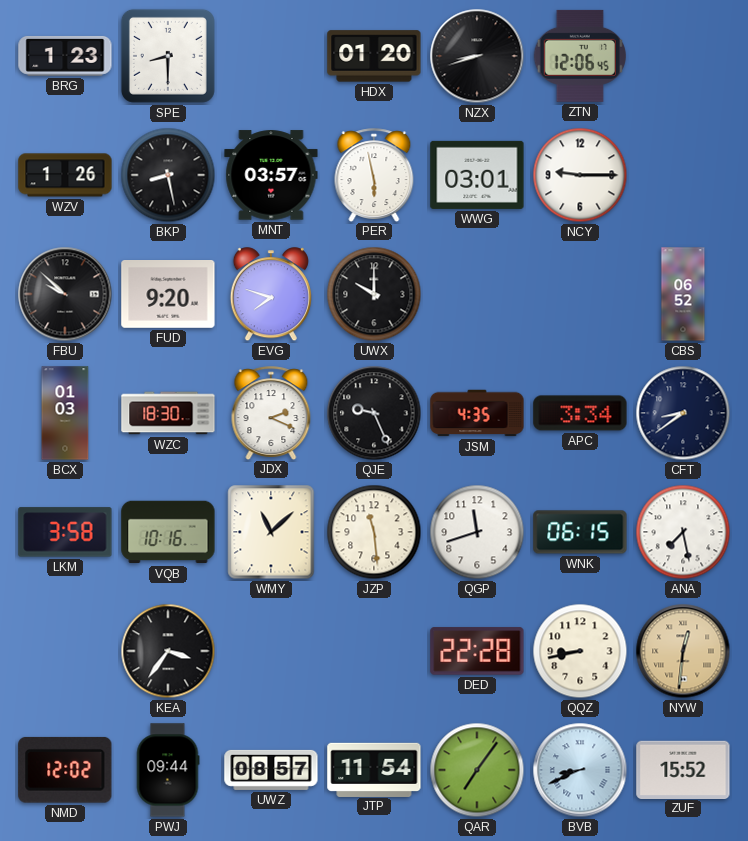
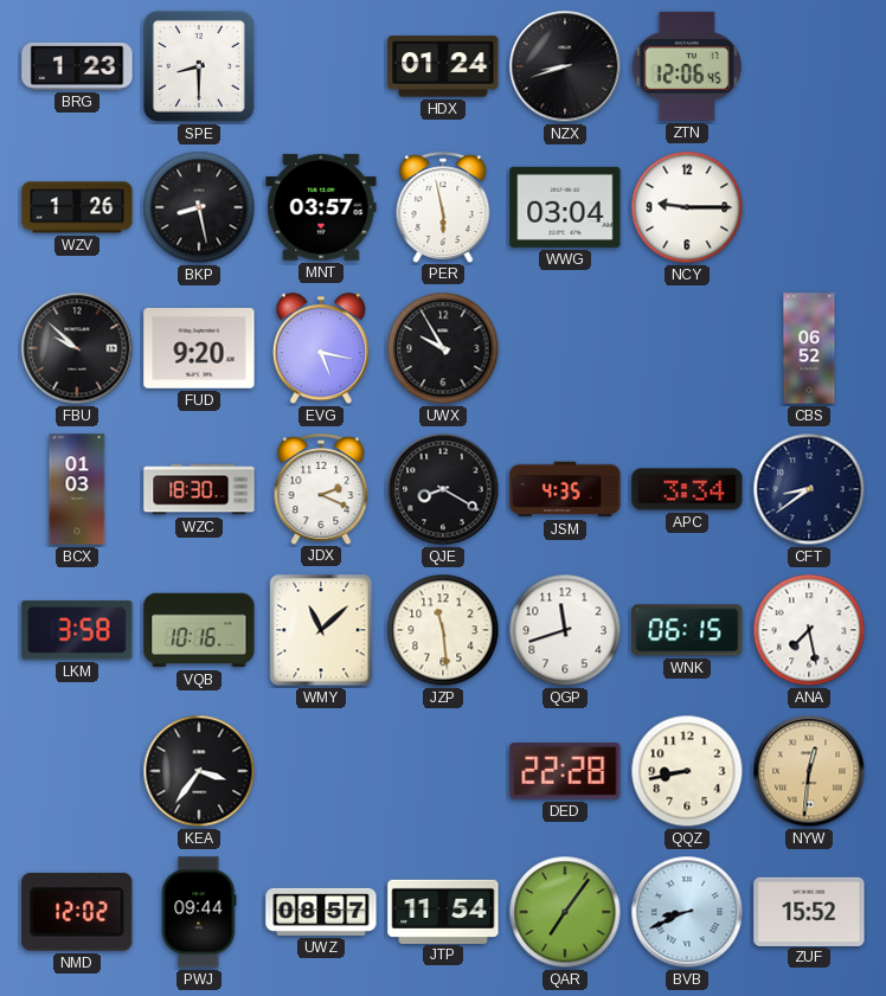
HDX: 01:20 -> 01:24 (443, 66)
WWG: 03:01 -> 03:04 (565, 207)
EVG: 7:48 -> 5:17 (321, 349)
UWX: 10:00 -> 9:55 (443, 348)
QJE: 9:26 -> 8:20 (443, 489)
